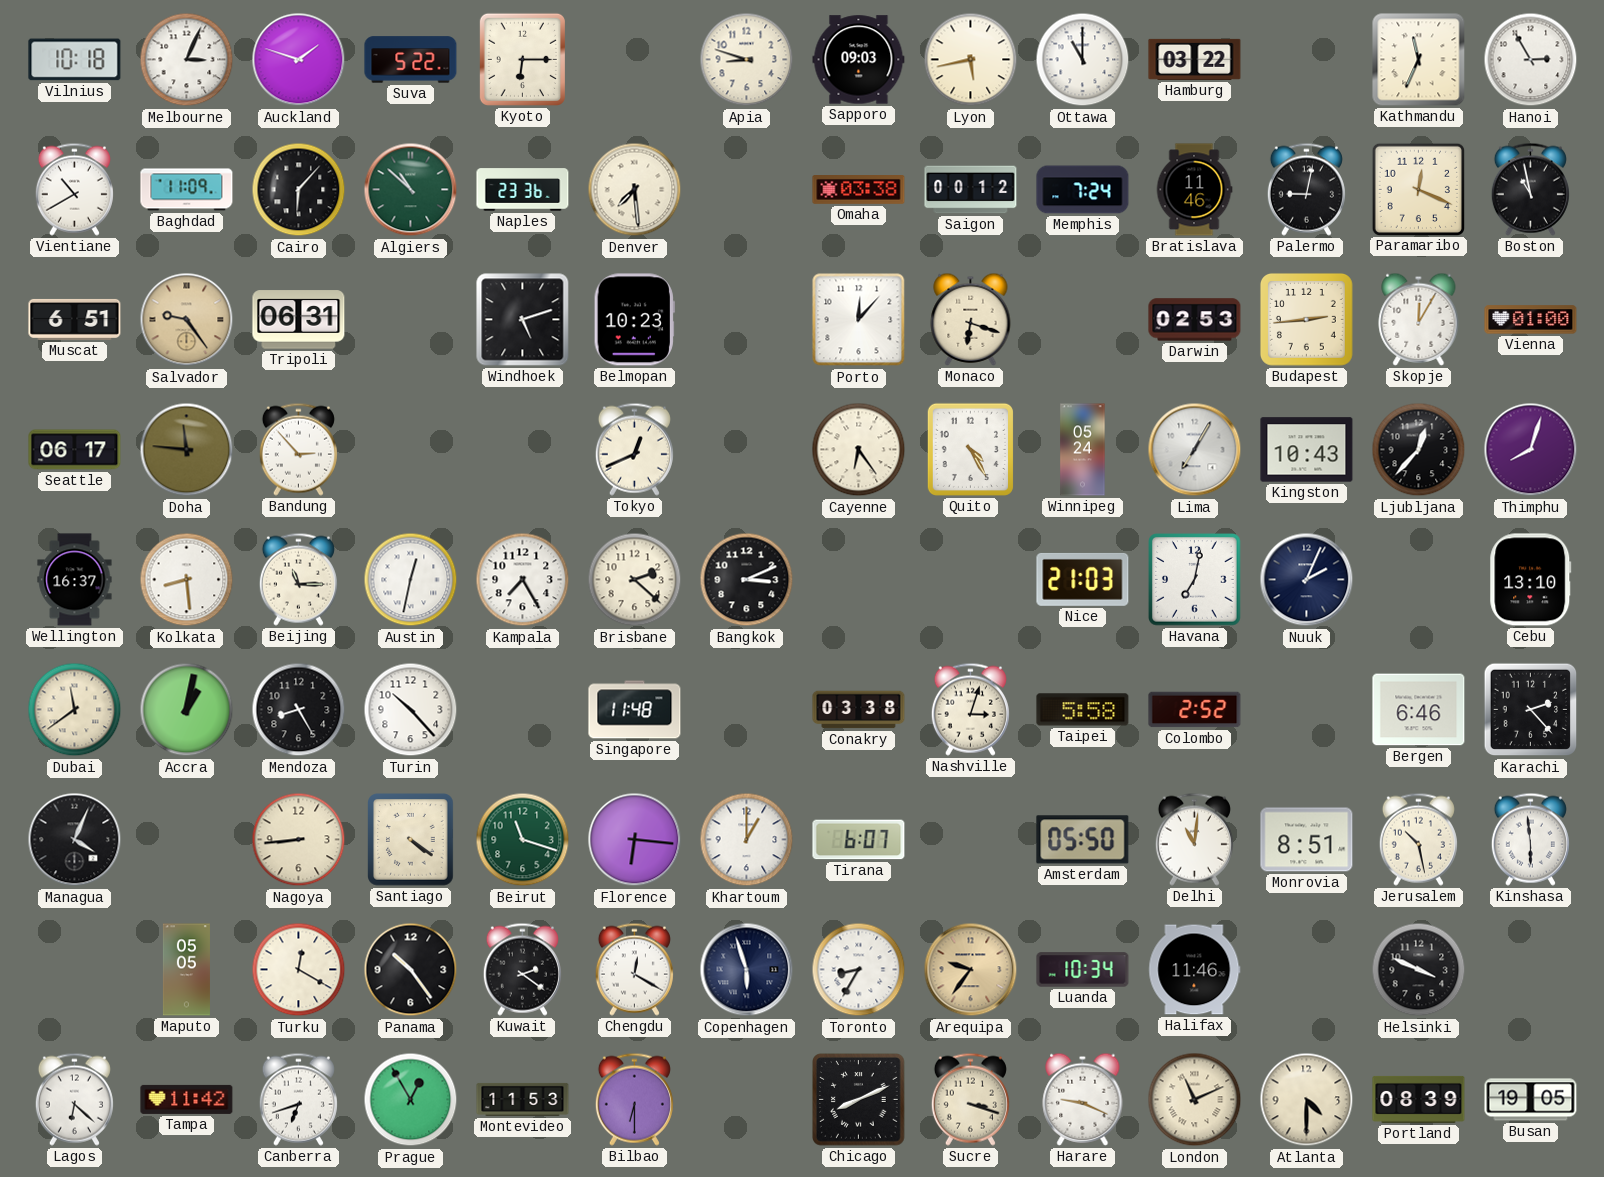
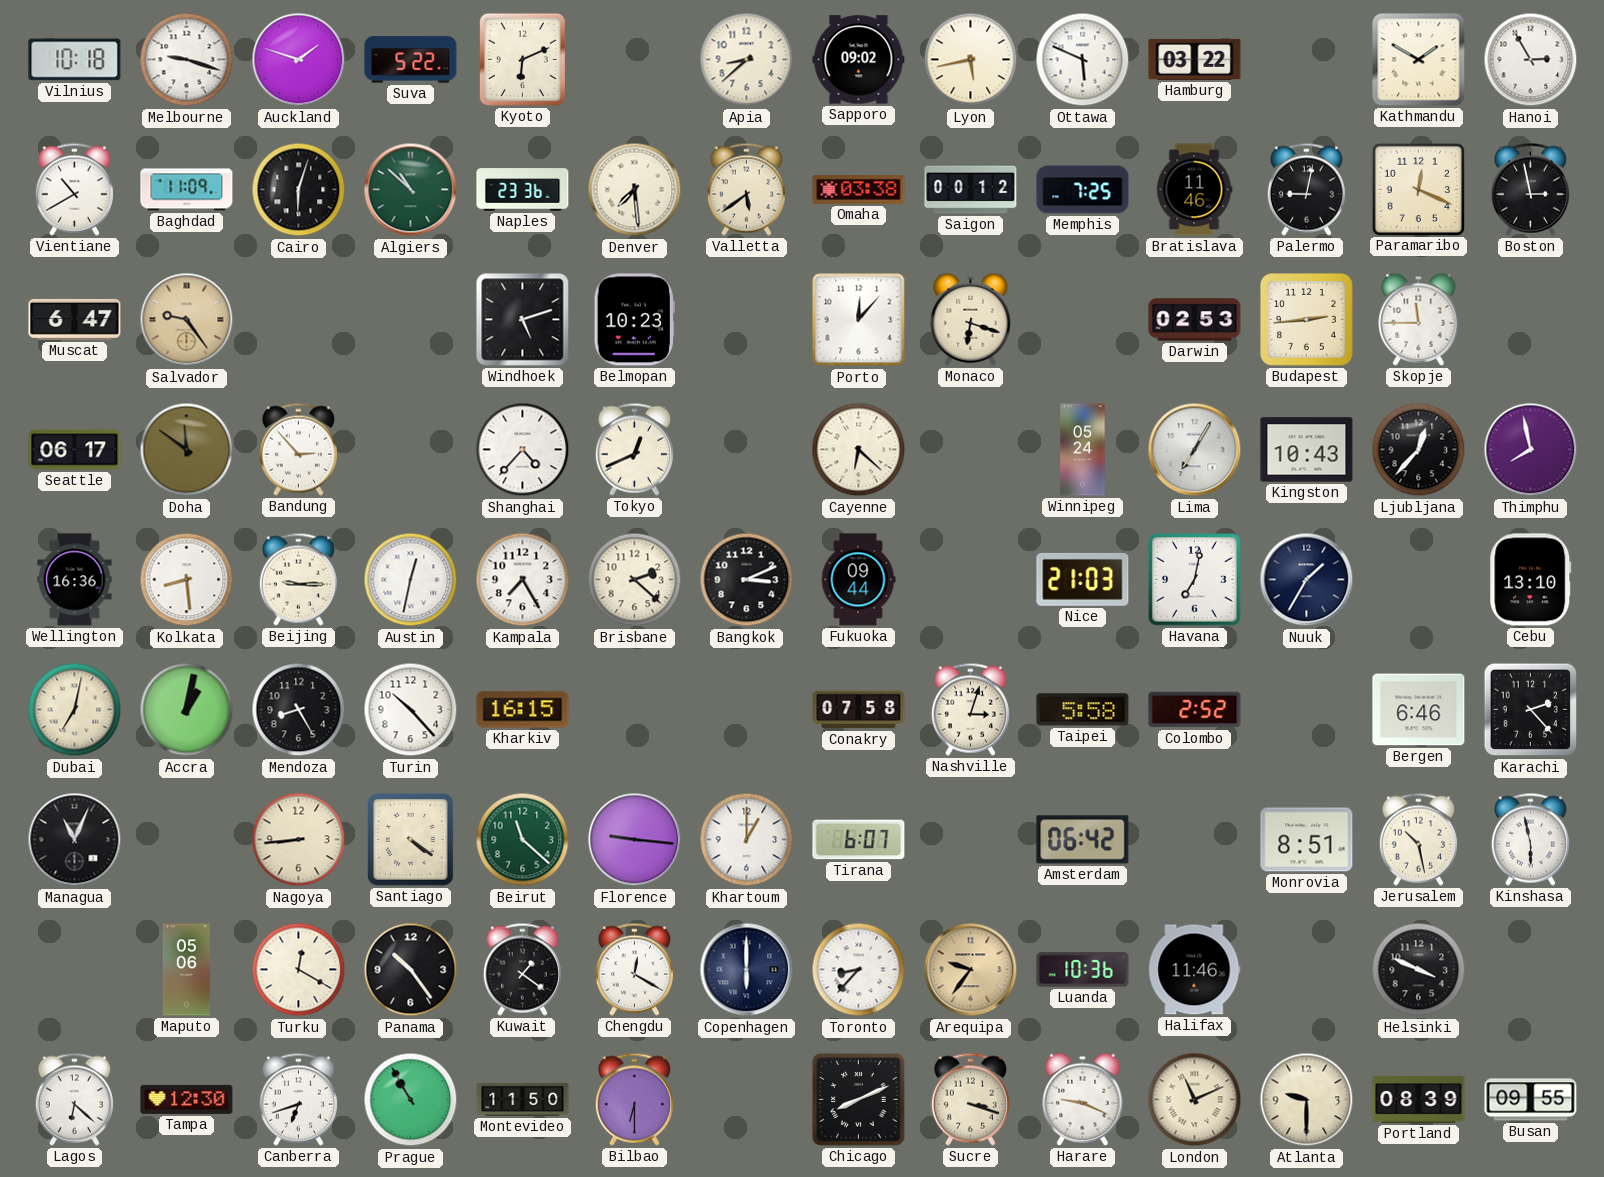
Melbourne: 3:04 -> 9:18 (187, 60)
Kyoto: 6:15 -> 6:11 (522, 59)
Apia: 8:48 -> 8:38 (747, 60)
Sapporo: 09:03 -> 09:02 (859, 60)
Ottawa: 11:00 -> 5:49 (1083, 60)
Kathmandu: 11:34 -> 1:50 (1419, 60)
Cairo: 6:07 -> 6:03 (299, 190)
Valletta: none -> 5:39 (746, 189)
Memphis: 7:24 -> 7:25 (1083, 190)
Boston: 10:58 -> 2:58 (1530, 189)
Muscat: 6:51 -> 6:47 (75, 319)
Tripoli: 06:31 -> none (299, 320)
Skopje: 12:05 -> 11:45 (1419, 319)
Vienna: 01:00 -> none (1531, 320)
Doha: 11:46 -> 11:51 (187, 450)
Shanghai: none -> 4:37 (523, 450)
Cayenne: 6:24 -> 6:22 (859, 450)
Quito: 4:25 -> none (970, 449)
Thimphu: 8:03 -> 7:58 (1531, 450)
Wellington: 16:37 -> 16:36 (75, 580)
Beijing: 11:15 -> 9:15 (298, 579)
Fukuoka: none -> 09:44 (858, 580)
Nuuk: 2:04 -> 1:35 (1307, 580)
Dubai: 11:39 -> 7:02 (75, 710)
Kharkiv: none -> 16:15 (523, 710)
Singapore: 11:48 -> none (635, 710)
Conakry: 03:38 -> 07:58 (859, 710)
Managua: 4:04 -> 11:04 (75, 840)
Beirut: 11:18 -> 11:22 (523, 840)
Florence: 6:16 -> 9:16 (635, 840)
Amsterdam: 05:50 -> 06:42 (1083, 840)
Delhi: 11:01 -> none (1194, 839)
Kinshasa: 5:59 -> 5:58 (1530, 839)
Maputo: 05:05 -> 05:06 (186, 970)
Kuwait: 2:21 -> 1:21 (522, 969)
Copenhagen: 5:57 -> 6:00 (747, 970)
Toronto: 8:35 -> 8:37 (859, 970)
Luanda: 10:34 -> 10:36 (1083, 970)
Tampa: 11:42 -> 12:30 (187, 1099)
Prague: 12:55 -> 10:55 (411, 1100)
Montevideo: 11:53 -> 11:50 (523, 1099)
Atlanta: 4:30 -> 9:30 (1307, 1100)
Busan: 19:05 -> 09:55 (1531, 1100)
